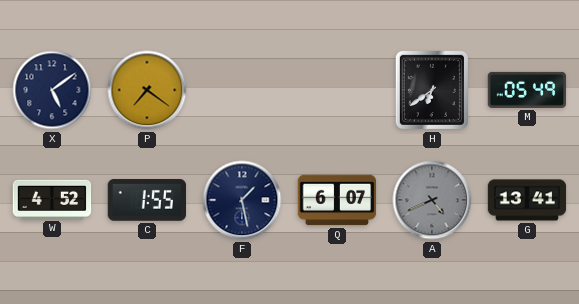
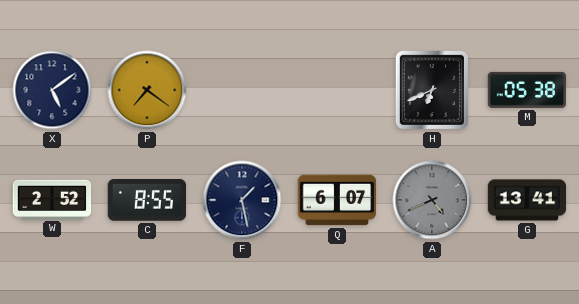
H: 6:39 -> 6:41 (432, 90)
M: 05:49 -> 05:38 (527, 90)
W: 4:52 -> 2:52 (52, 199)
C: 1:55 -> 8:55 (146, 201)
